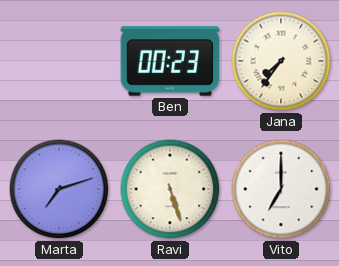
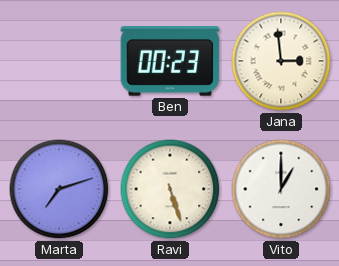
Jana: 7:36 -> 2:59 (281, 61)
Vito: 7:00 -> 1:00 (281, 189)
